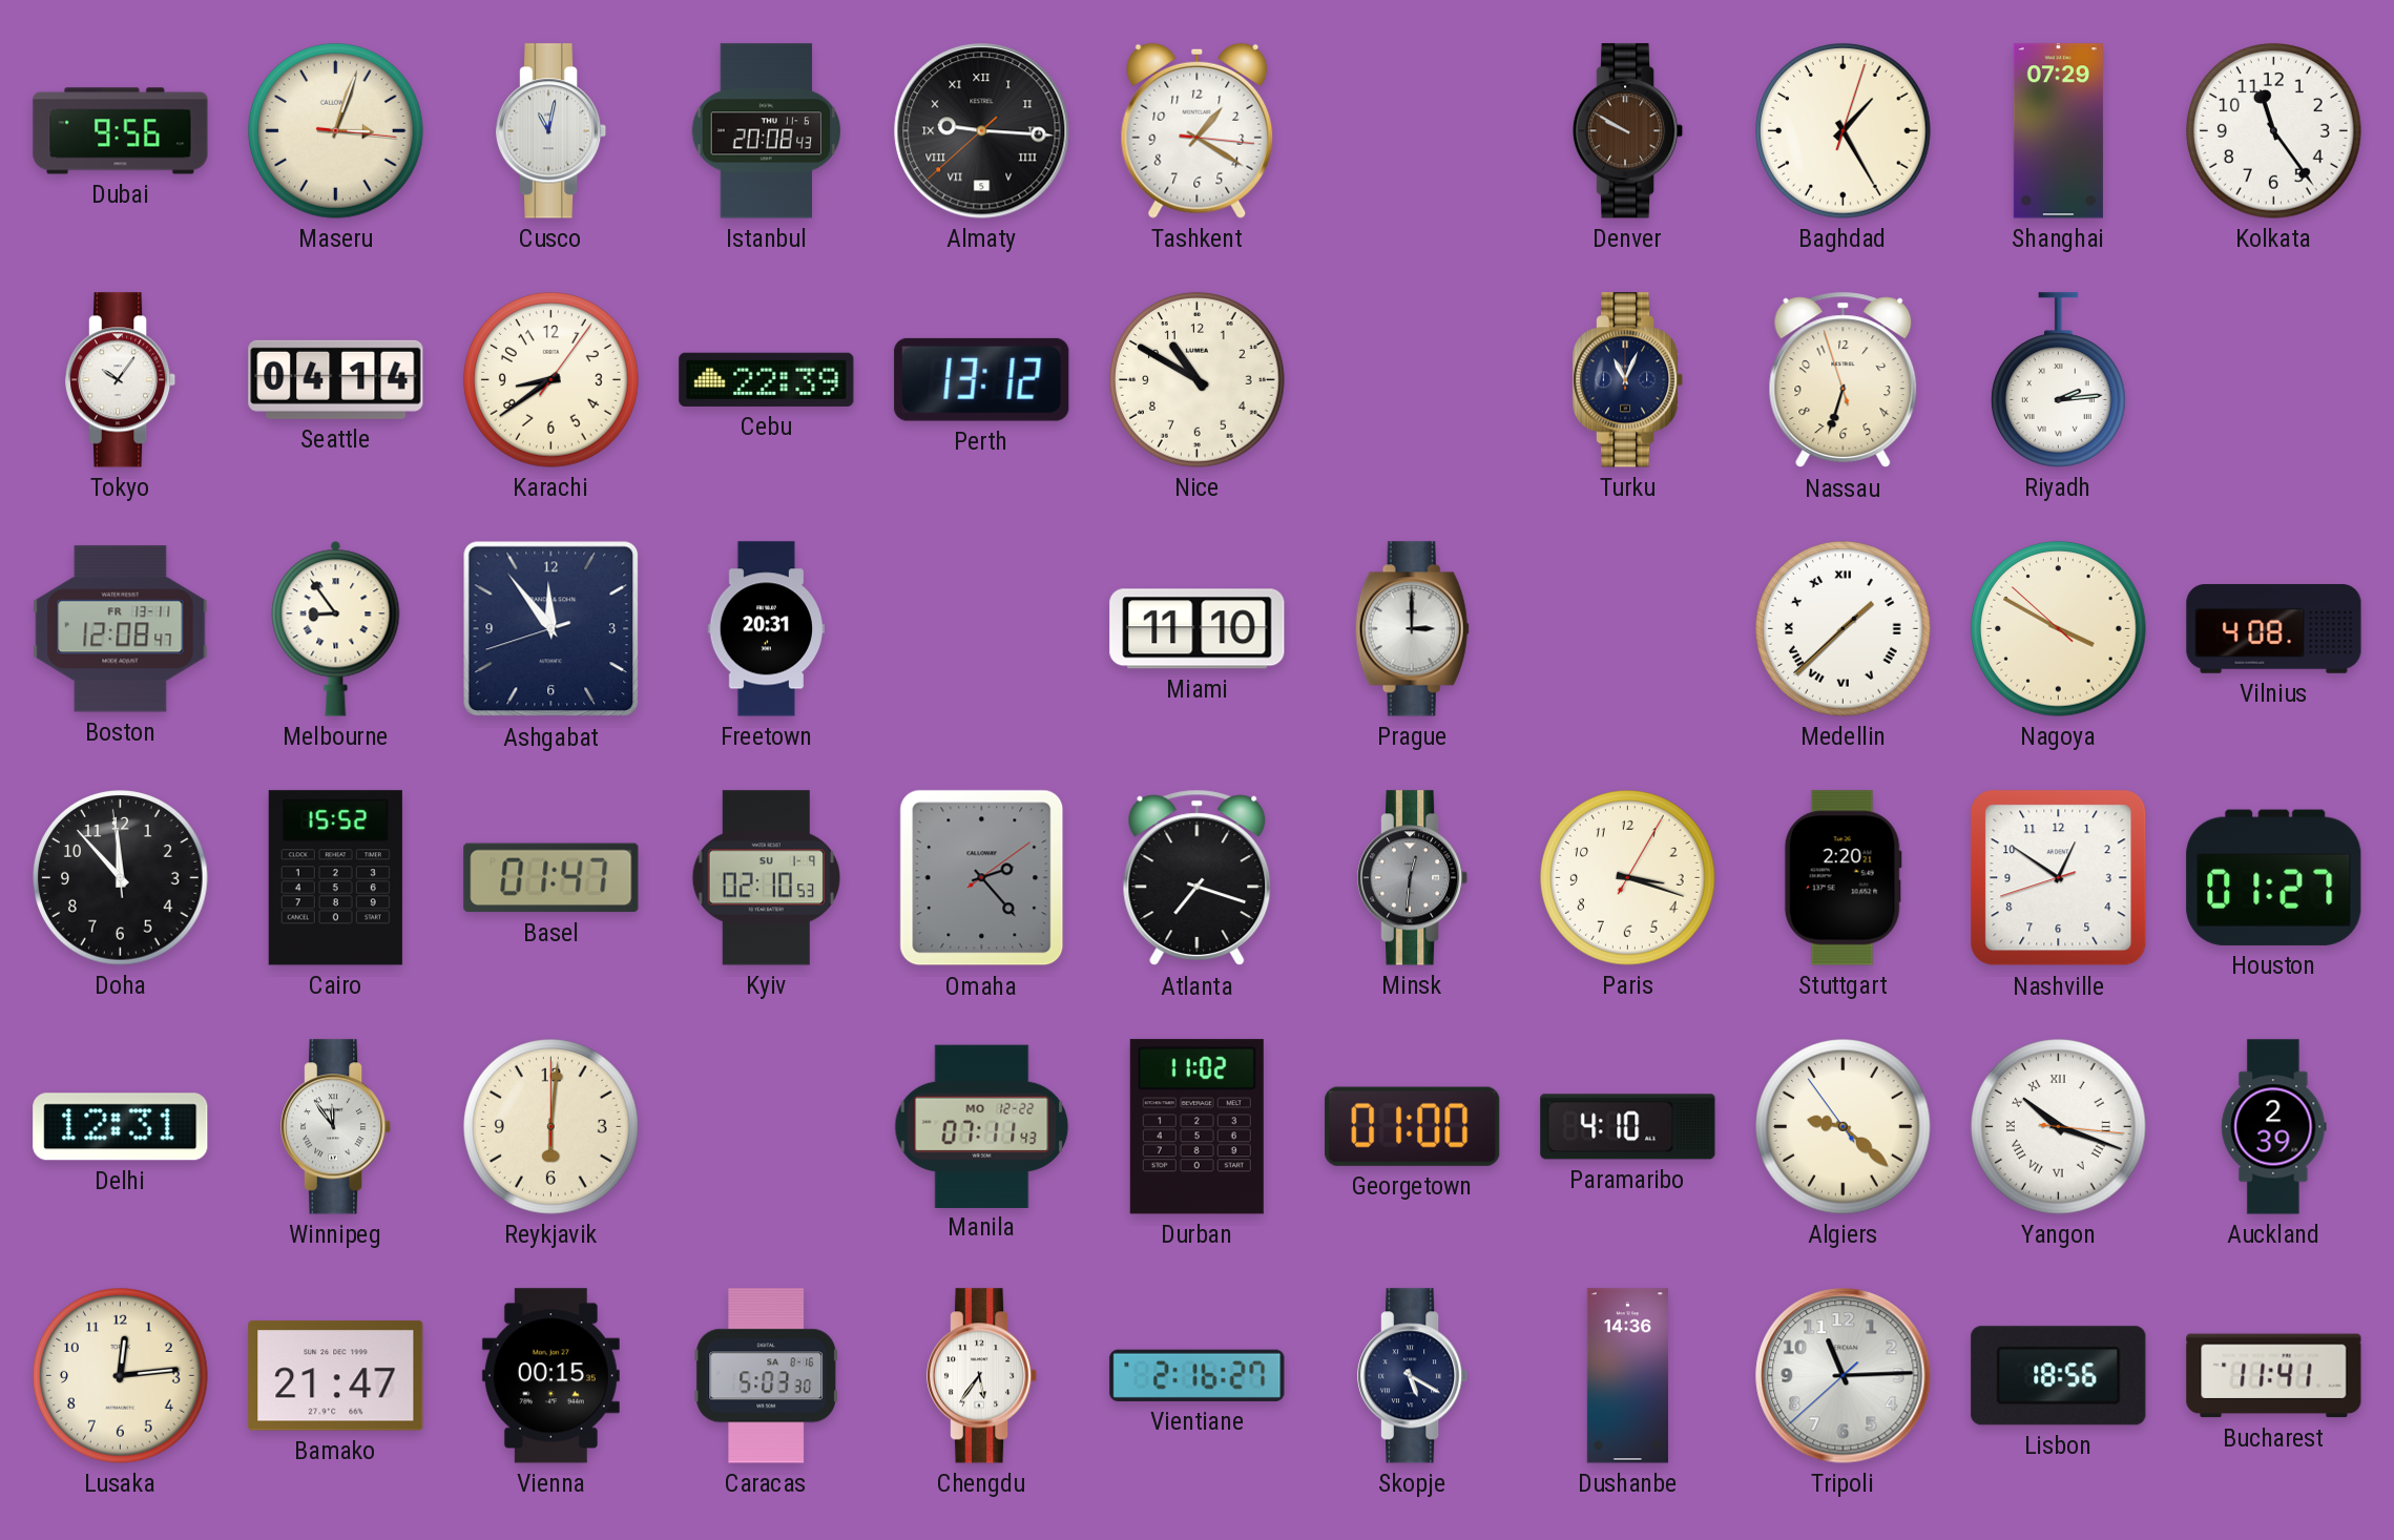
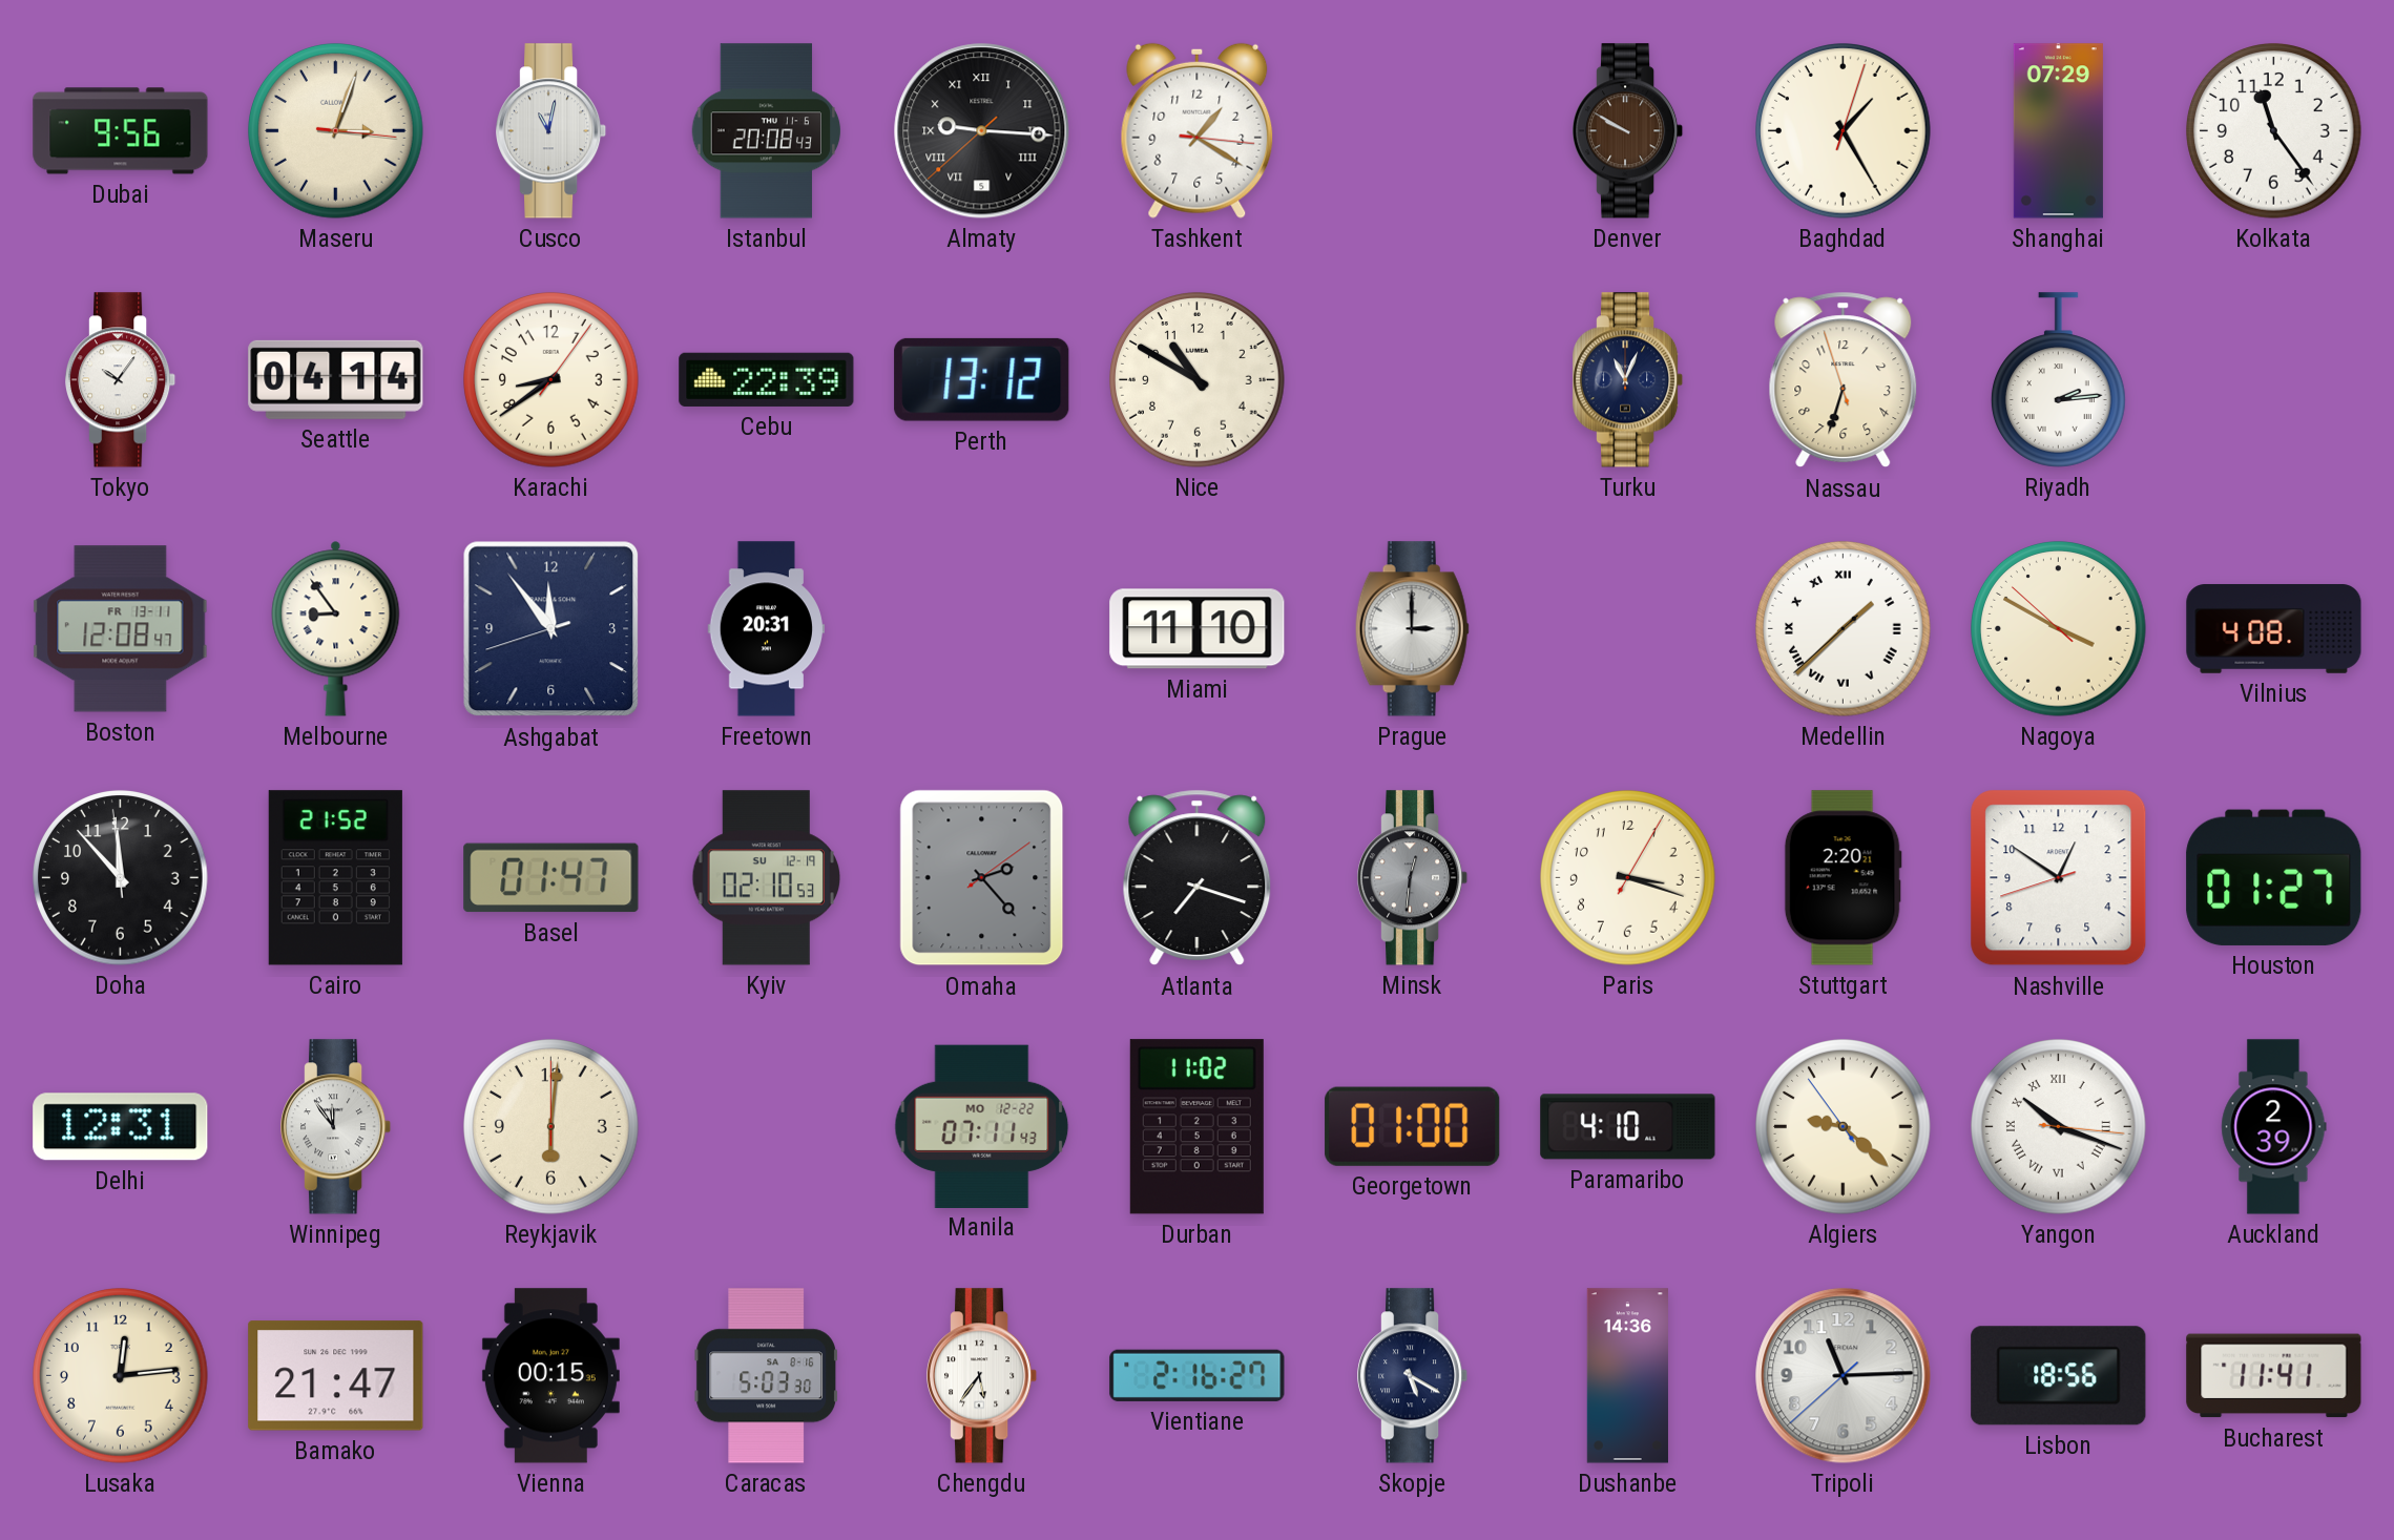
Cairo: 15:52 -> 21:52 (335, 878)
Kyiv date: SU 1-9 -> SU 12-19 (767, 878)
